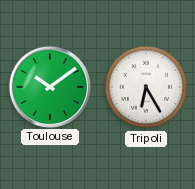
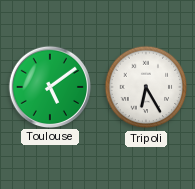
Toulouse: 10:09 -> 5:09 (49, 86)
